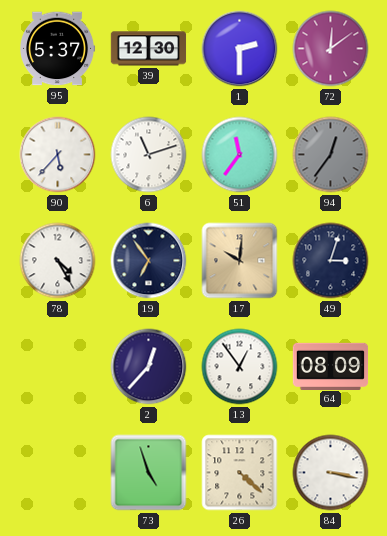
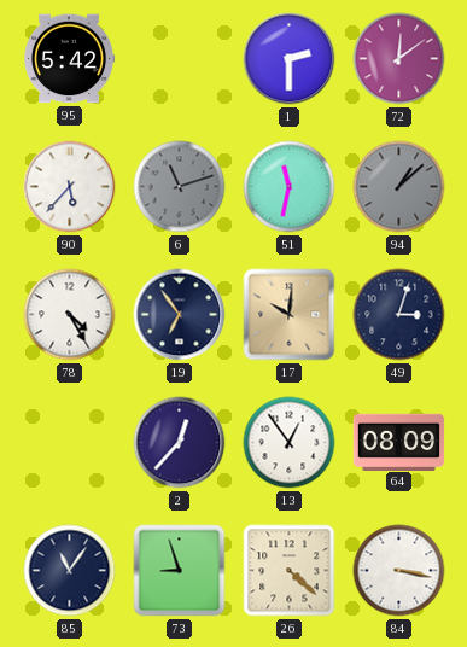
95: 5:37 -> 5:42 (70, 59)
39: 12:30 -> none (149, 49)
6 dial: white -> grey (180, 187)
51: 11:36 -> 11:32 (290, 187)
94: 12:36 -> 1:08 (399, 187)
85: none -> 11:06 (70, 571)
73: 4:57 -> 8:57 (180, 571)
